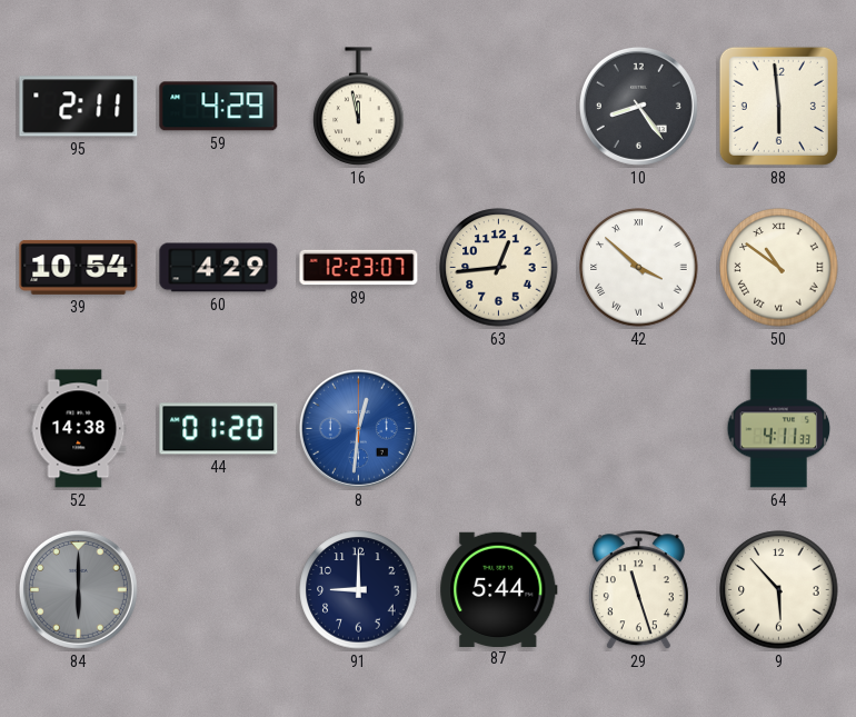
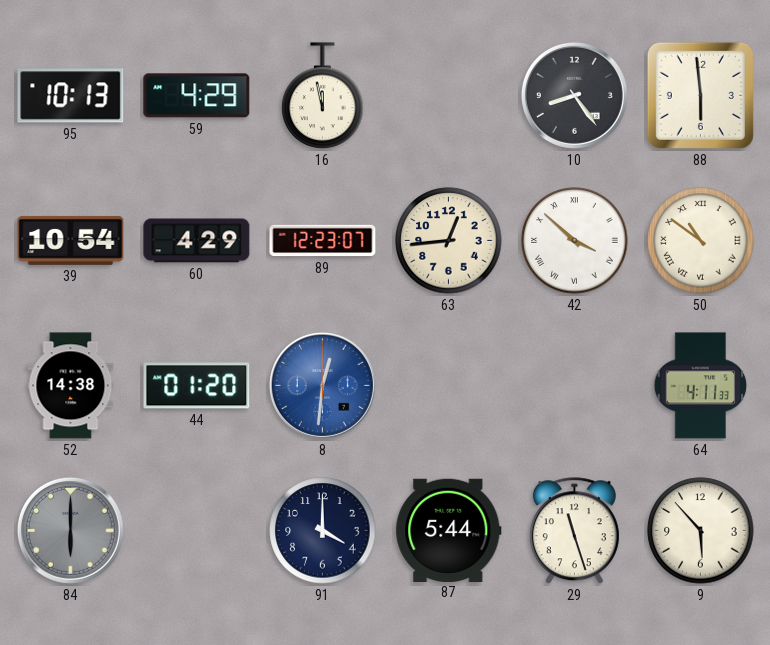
95: 2:11 -> 10:13 (71, 96)
91: 9:00 -> 4:00 (323, 531)
